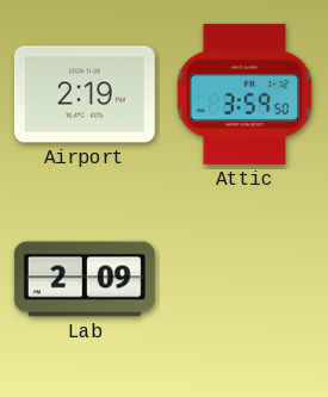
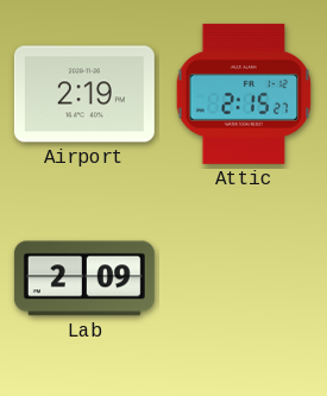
Attic: 3:59 -> 2:15 (244, 94)
